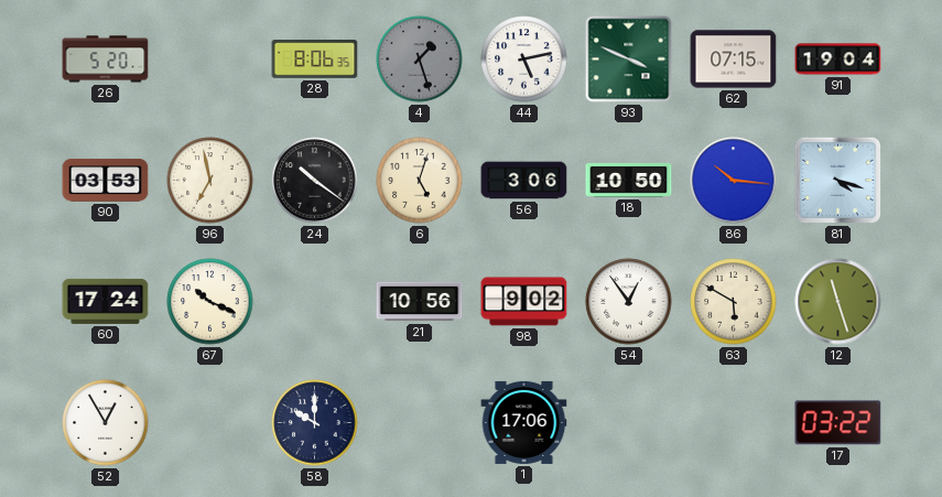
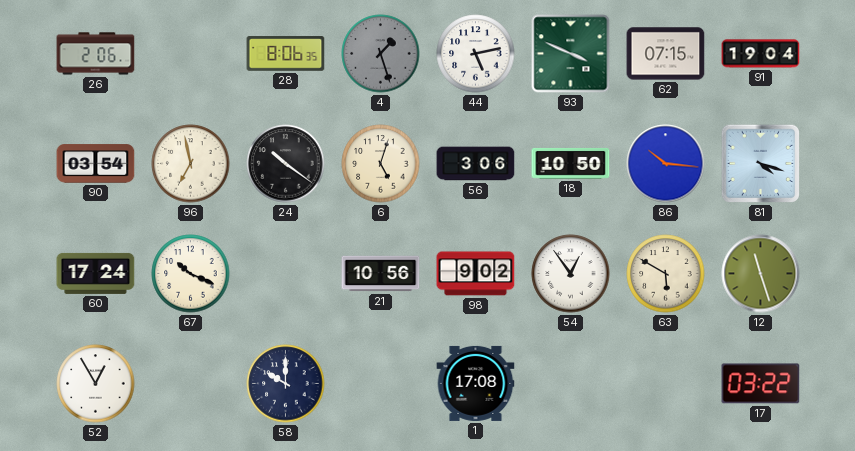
26: 5:20 -> 2:06 (96, 54)
90: 03:53 -> 03:54 (96, 164)
1: 17:06 -> 17:08 (476, 383)
